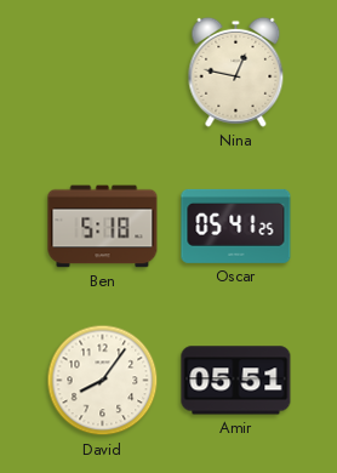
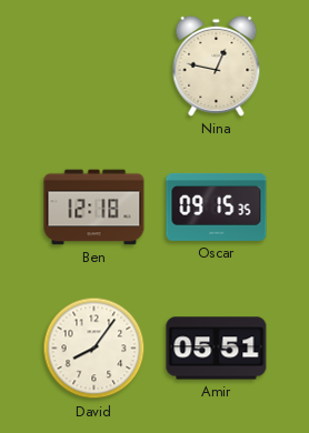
Ben: 5:18 -> 12:18 (94, 208)
Oscar: 05:41 -> 09:15 (217, 207)
